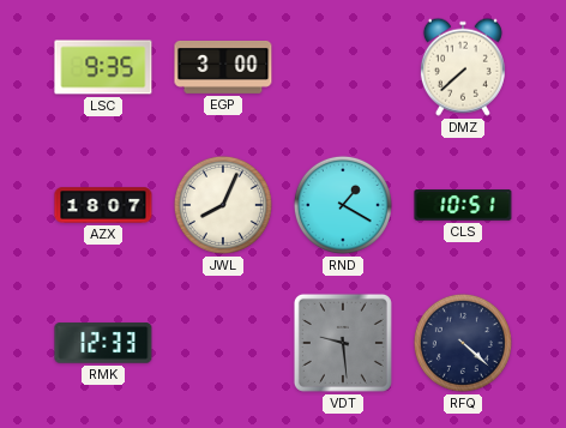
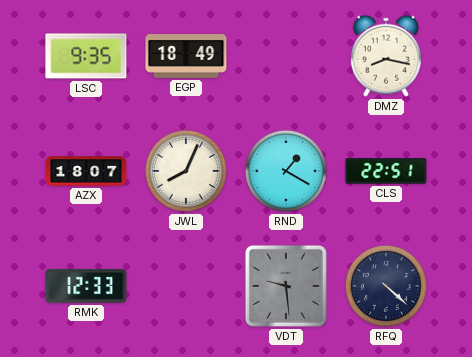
EGP: 3:00 -> 18:49 (186, 56)
DMZ: 7:38 -> 8:17 (386, 56)
CLS: 10:51 -> 22:51 (386, 171)
